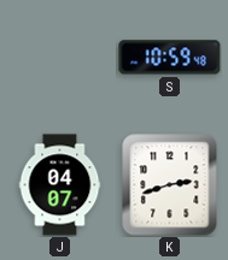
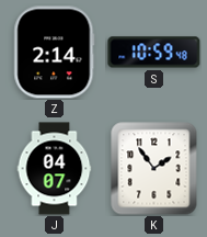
Z: none -> 2:14 (55, 53)
K: 2:42 -> 1:54 (154, 169)
